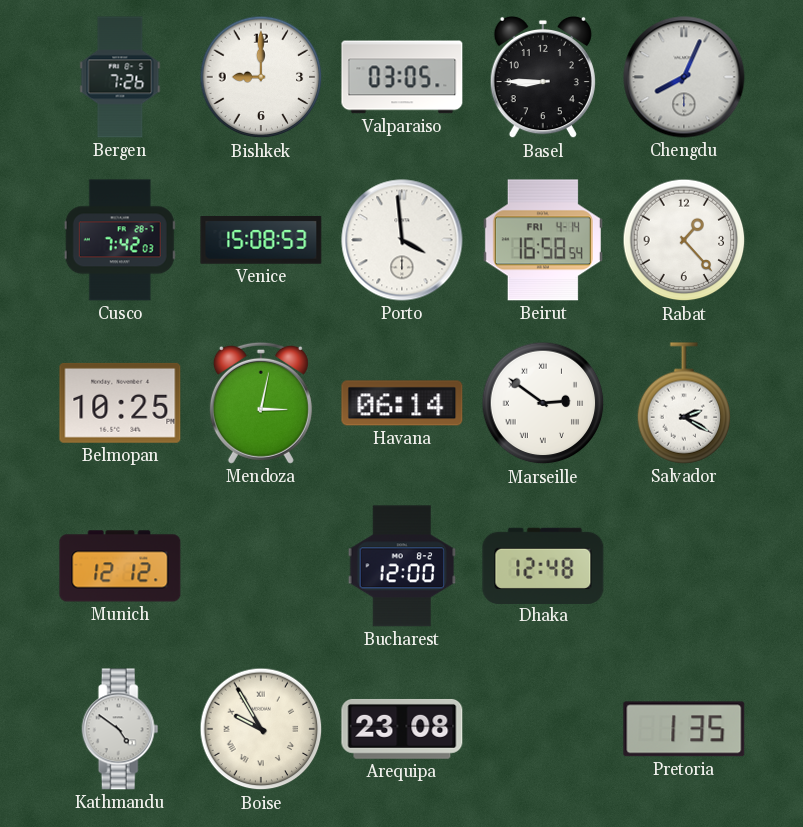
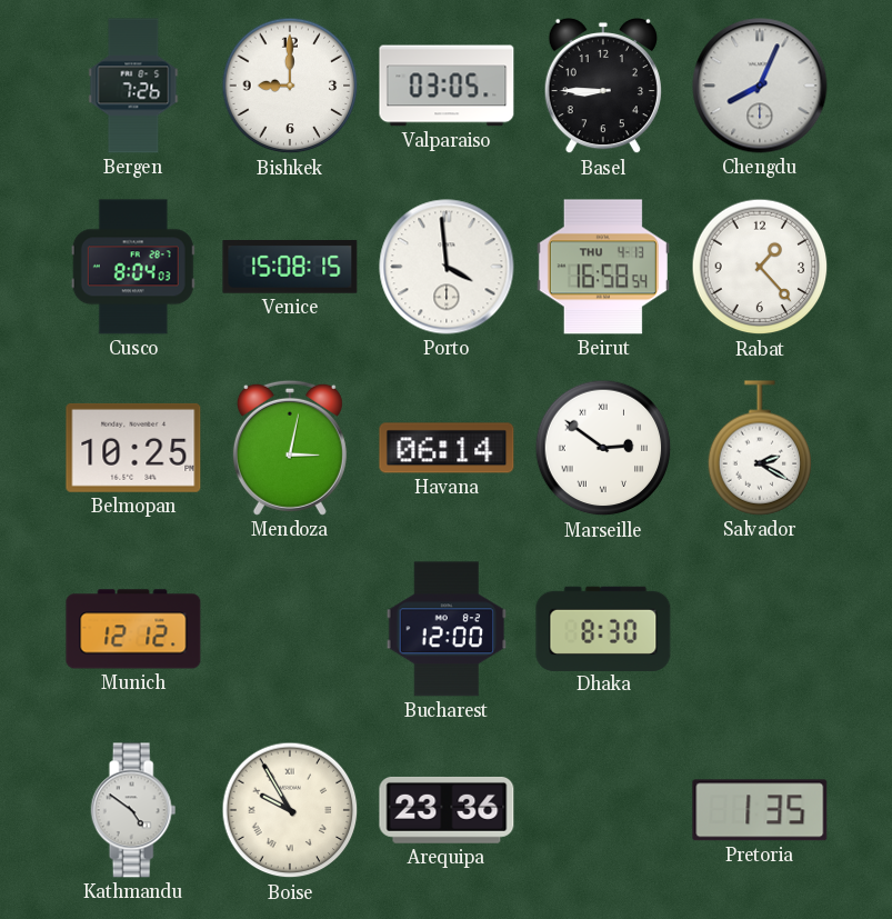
Cusco: 7:42 -> 8:04 (133, 267)
Venice: 15:08:53 -> 15:08:15 (290, 268)
Beirut date: FRI 4-14 -> THU 4-13 (603, 267)
Dhaka: 12:48 -> 8:30 (603, 628)
Arequipa: 23:08 -> 23:36 (447, 810)
